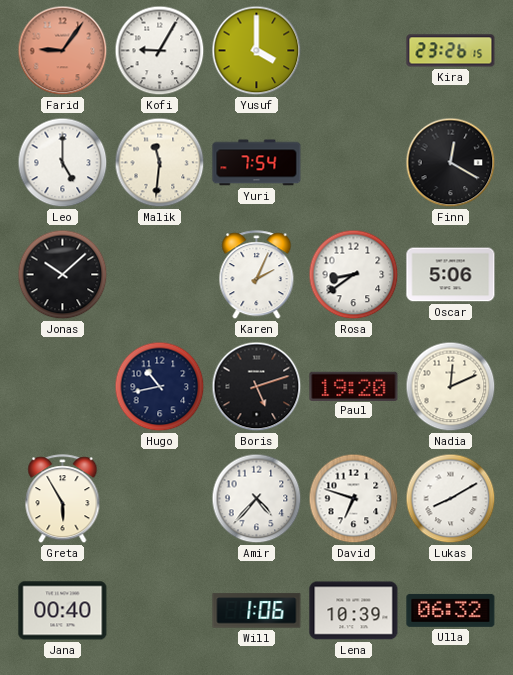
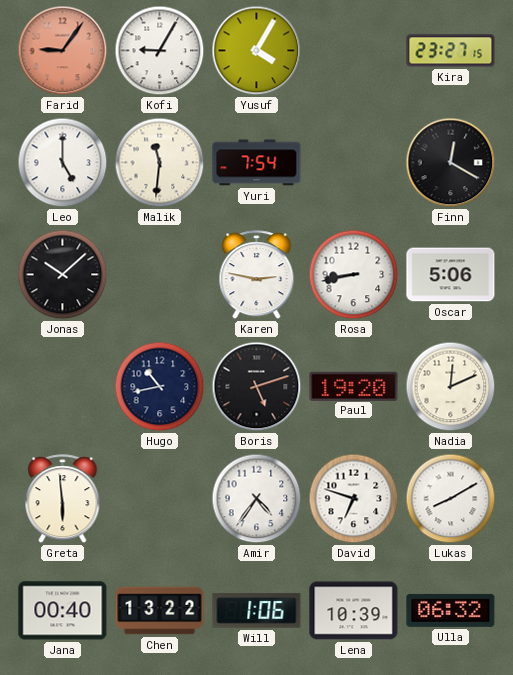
Yusuf: 4:00 -> 4:05 (257, 51)
Kira: 23:26 -> 23:27 (451, 51)
Karen: 2:04 -> 2:47 (257, 275)
Rosa: 8:39 -> 8:43 (354, 275)
Greta: 5:55 -> 5:59 (63, 499)
Amir: 4:37 -> 4:36 (257, 499)
Chen: none -> 13:22 (160, 611)
